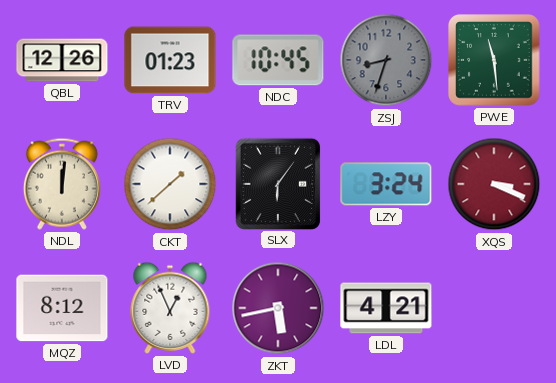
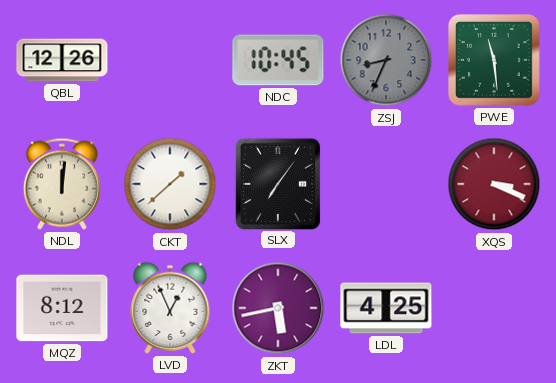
TRV: 01:23 -> none (170, 60)
ZSJ: 8:33 -> 8:34 (386, 60)
SLX: 6:06 -> 7:06 (277, 183)
LZY: 3:24 -> none (386, 184)
LDL: 4:21 -> 4:25 (386, 308)
